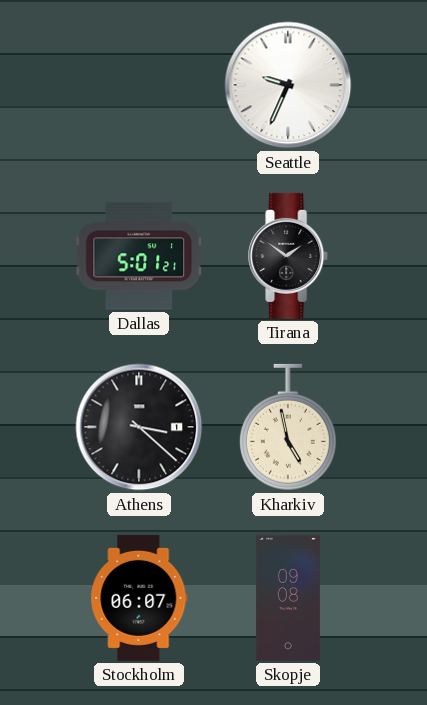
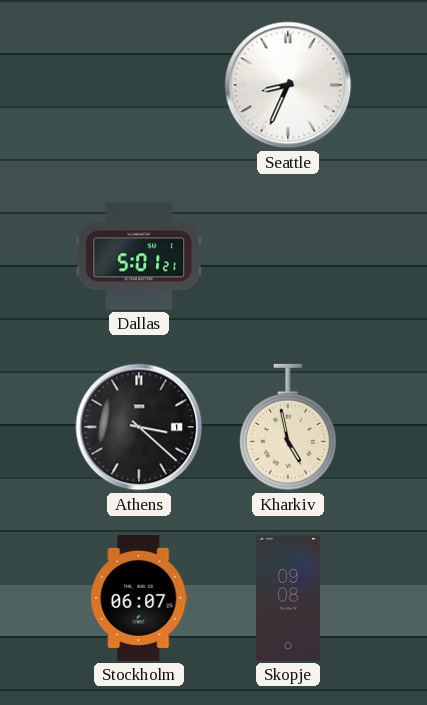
Seattle: 9:34 -> 8:34 (288, 85)
Tirana: 1:51 -> none (289, 256)
